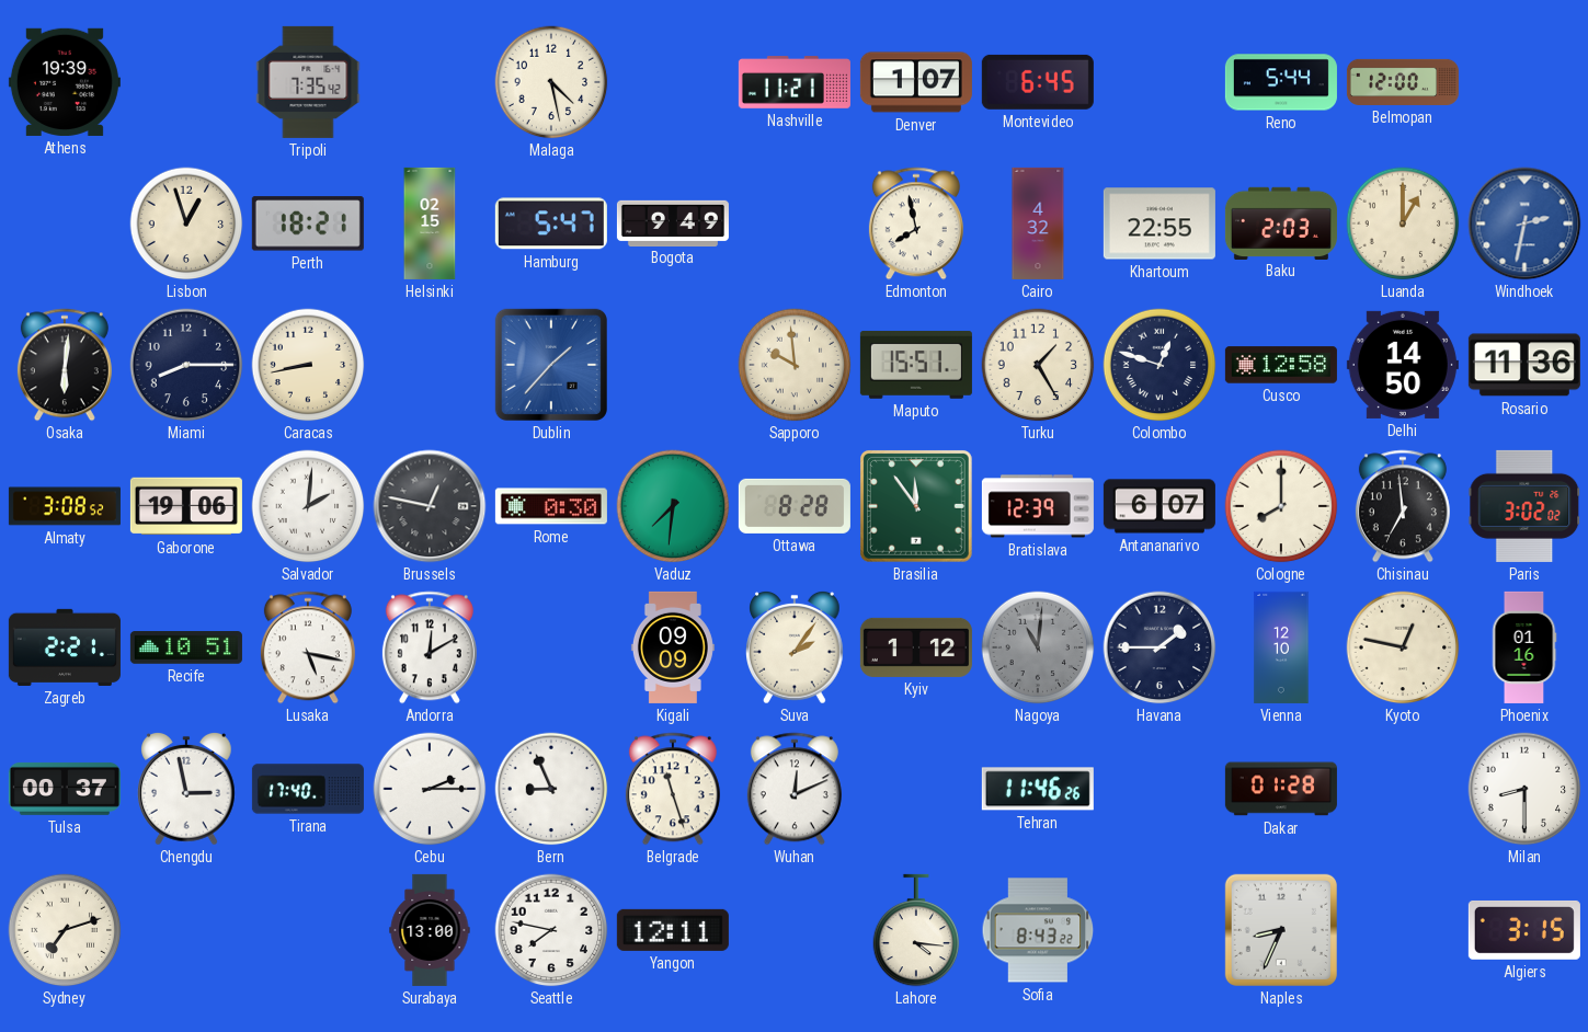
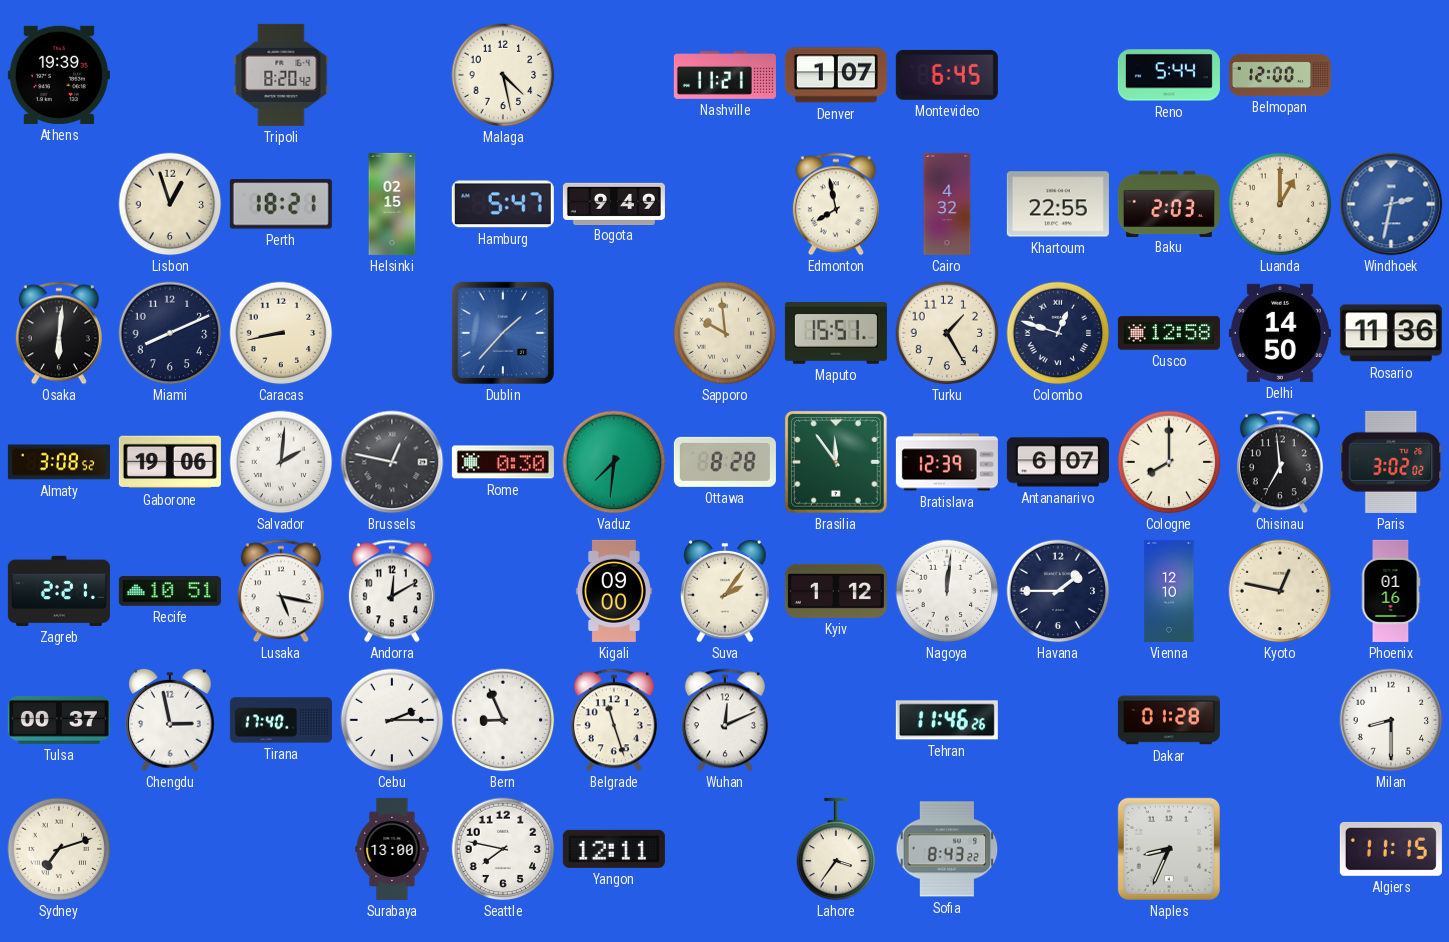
Tripoli: 7:35 -> 8:20 (281, 75)
Miami: 8:15 -> 8:11 (170, 333)
Kigali: 09:09 -> 09:00 (614, 591)
Nagoya: 11:01 -> 12:01 (947, 591)
Nagoya dial: grey -> white (947, 591)
Lahore: 4:16 -> 3:36 (836, 849)
Algiers: 3:15 -> 11:15 (1391, 849)
